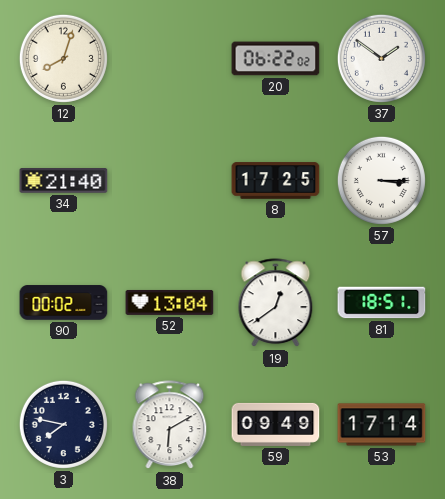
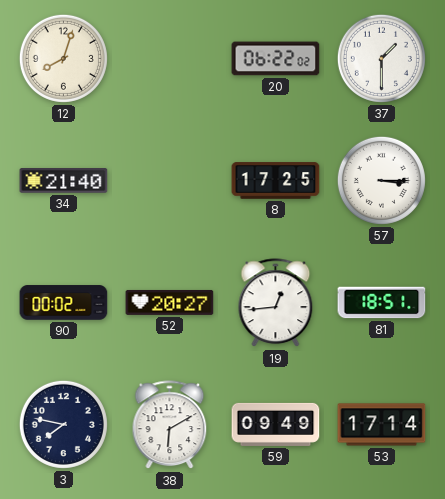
37: 1:51 -> 1:30 (381, 58)
52: 13:04 -> 20:27 (170, 302)
19: 12:39 -> 12:44 (276, 303)
